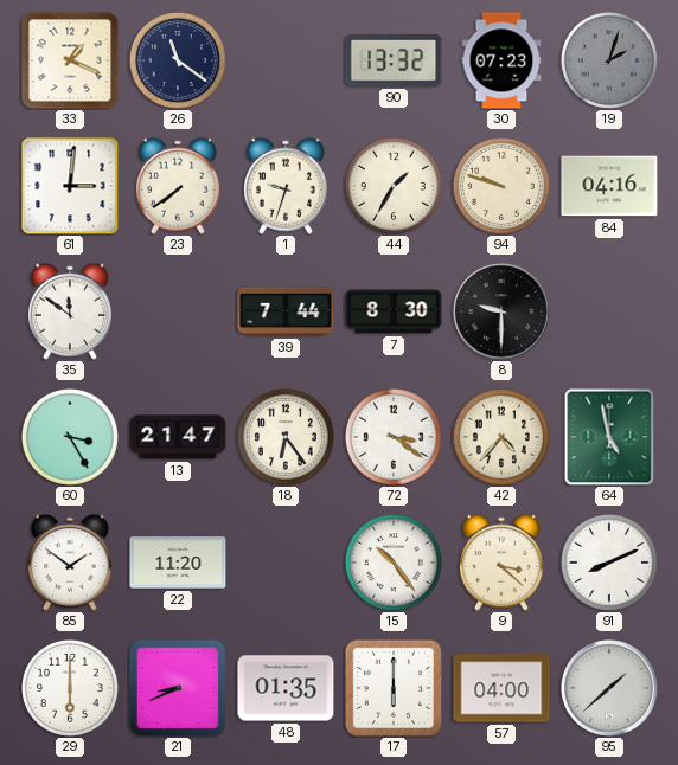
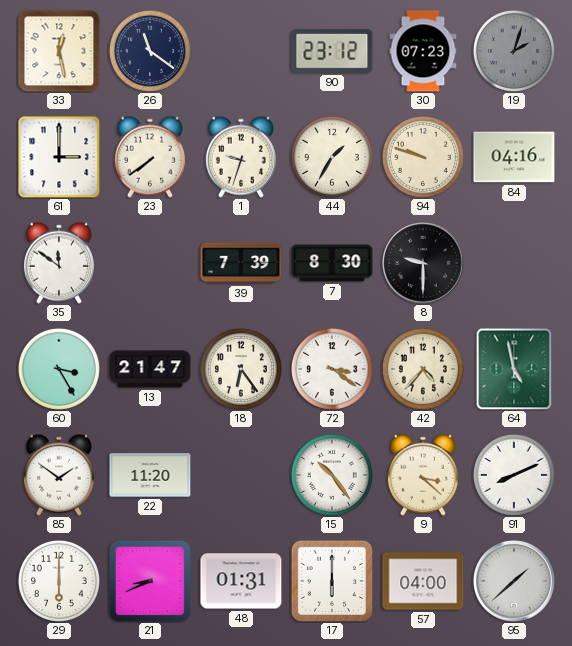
33: 1:19 -> 12:28 (59, 51)
90: 13:32 -> 23:12 (332, 51)
61: 3:01 -> 3:00 (59, 157)
39: 7:44 -> 7:39 (241, 263)
48: 01:35 -> 01:31 (241, 581)
